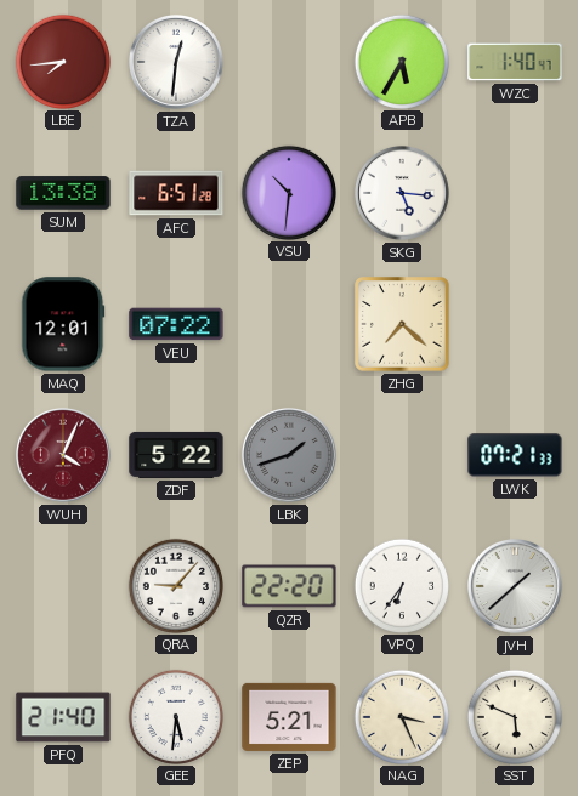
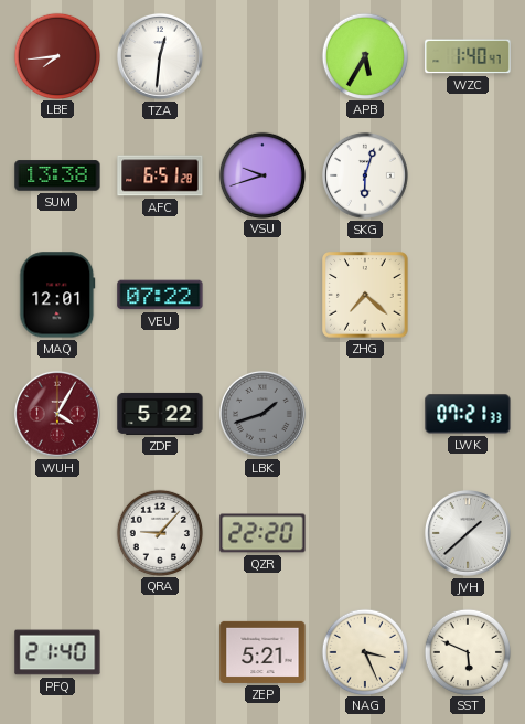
VSU: 10:31 -> 9:42 (261, 174)
SKG: 5:16 -> 6:03 (365, 175)
WUH: 4:04 -> 4:05 (57, 414)
VPQ: 6:36 -> none (401, 585)
GEE: 5:31 -> none (175, 716)
